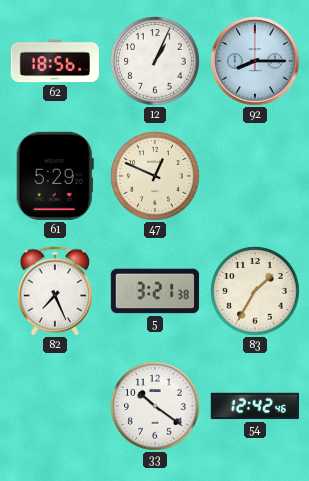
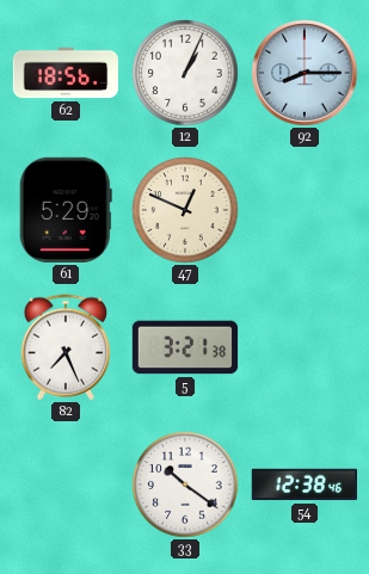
83: 1:35 -> none (255, 291)
54: 12:42 -> 12:38 (303, 484)
